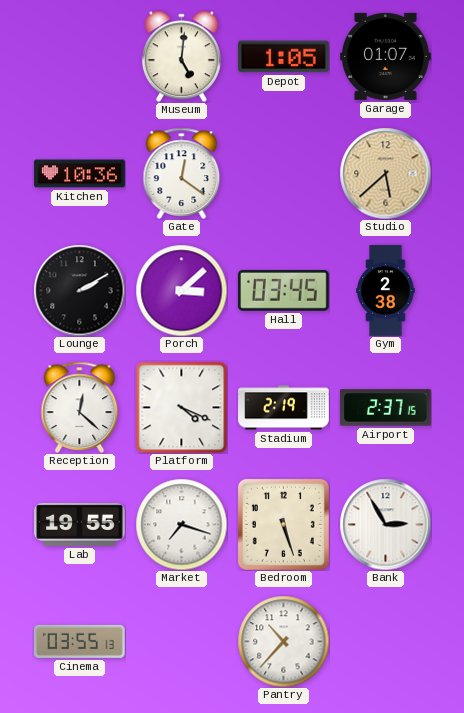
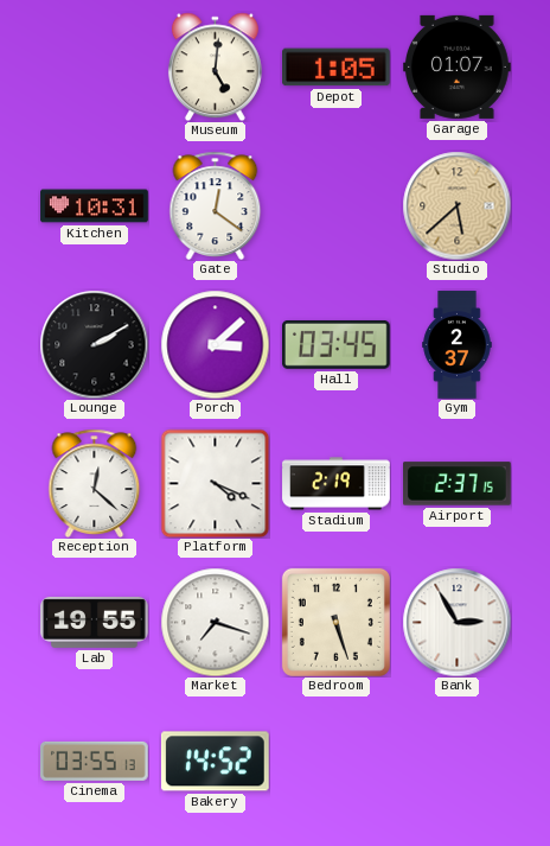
Kitchen: 10:36 -> 10:31 (95, 206)
Gym: 2:38 -> 2:37 (458, 345)
Bakery: none -> 14:52 (215, 762)
Pantry: 10:37 -> none (283, 641)
